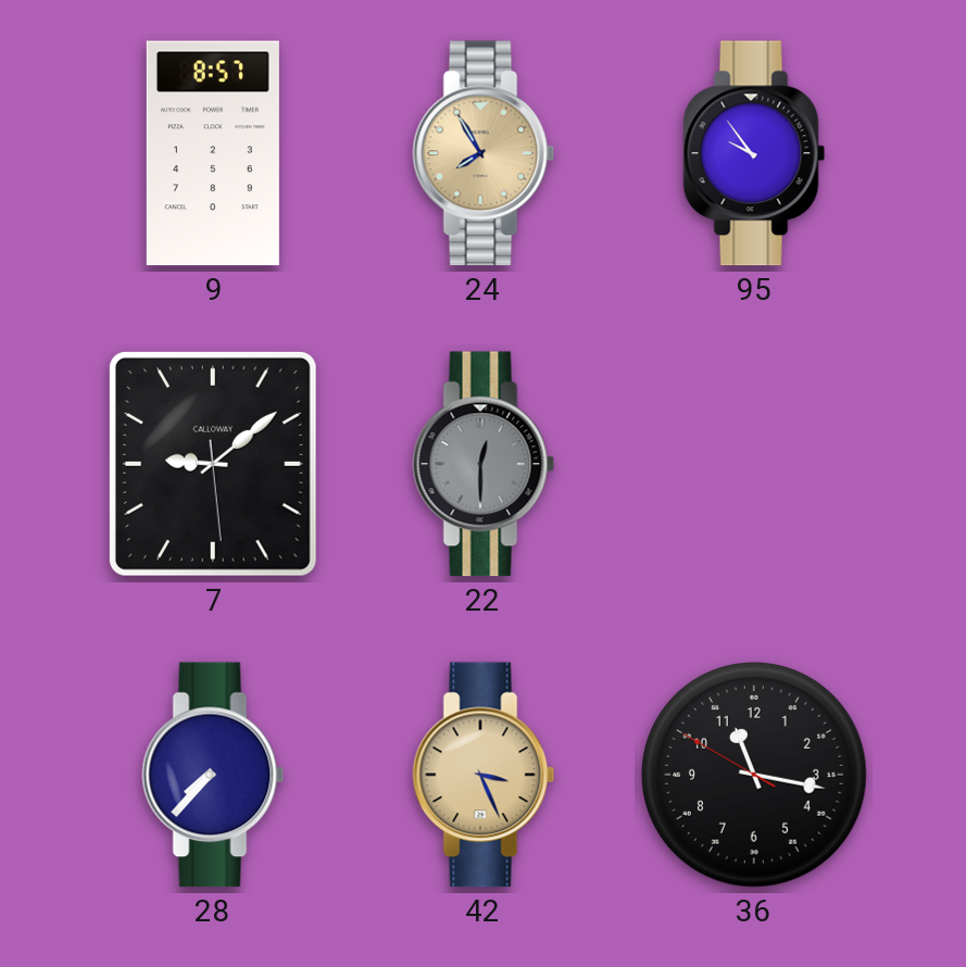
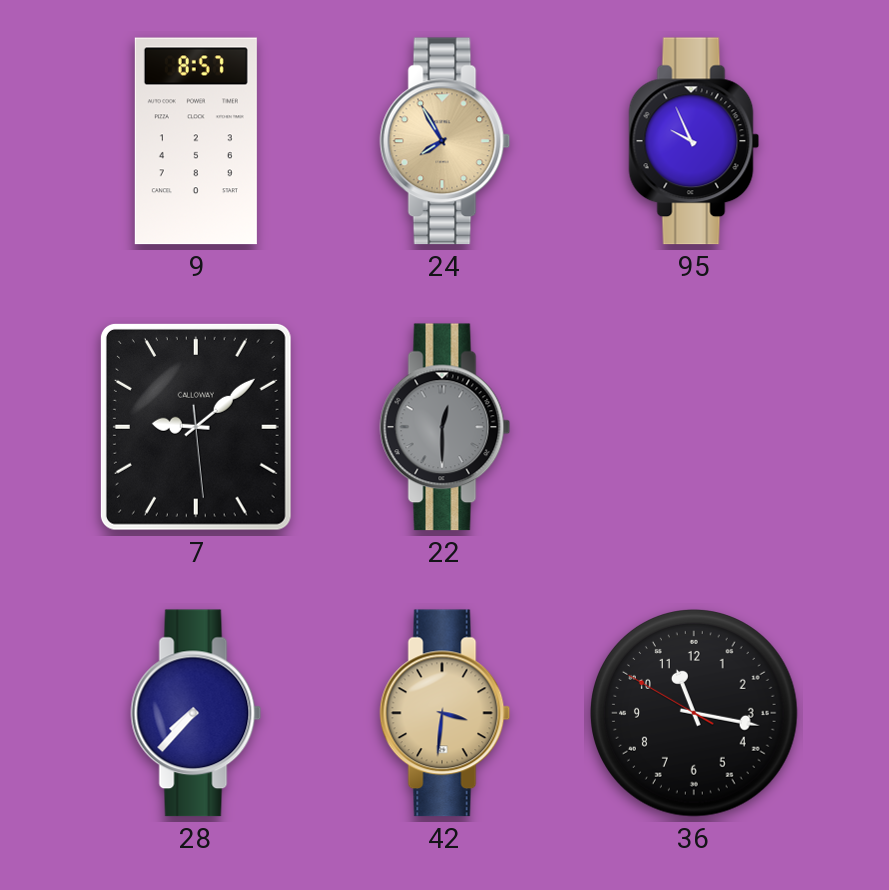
95: 9:54 -> 9:56 (694, 141)
42: 3:26 -> 3:31 (445, 713)
